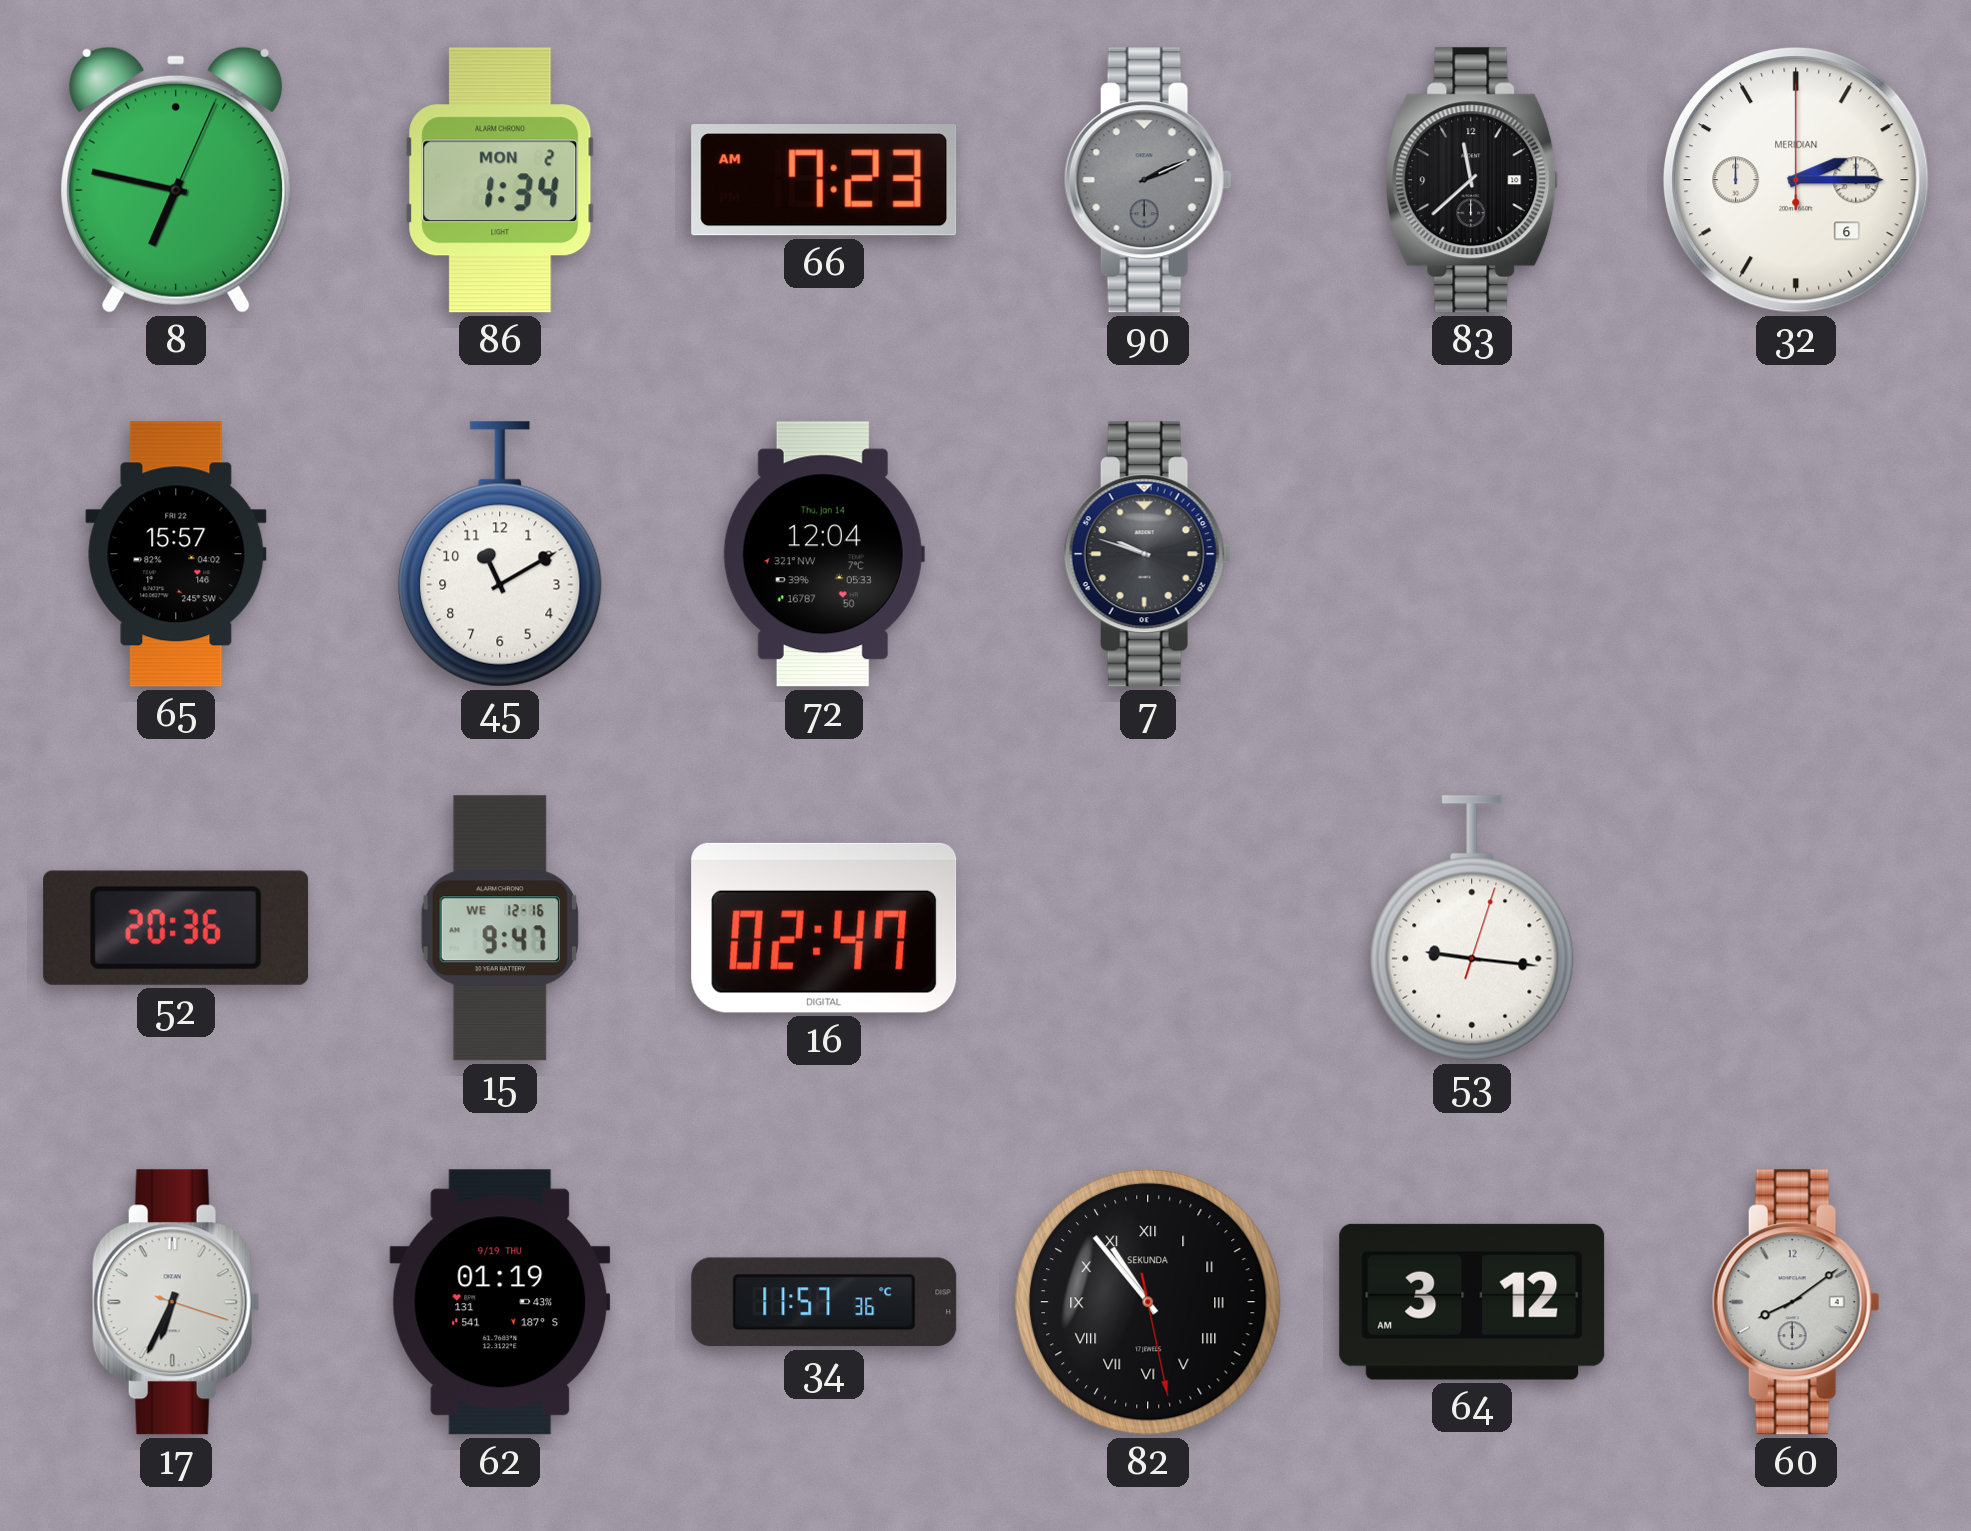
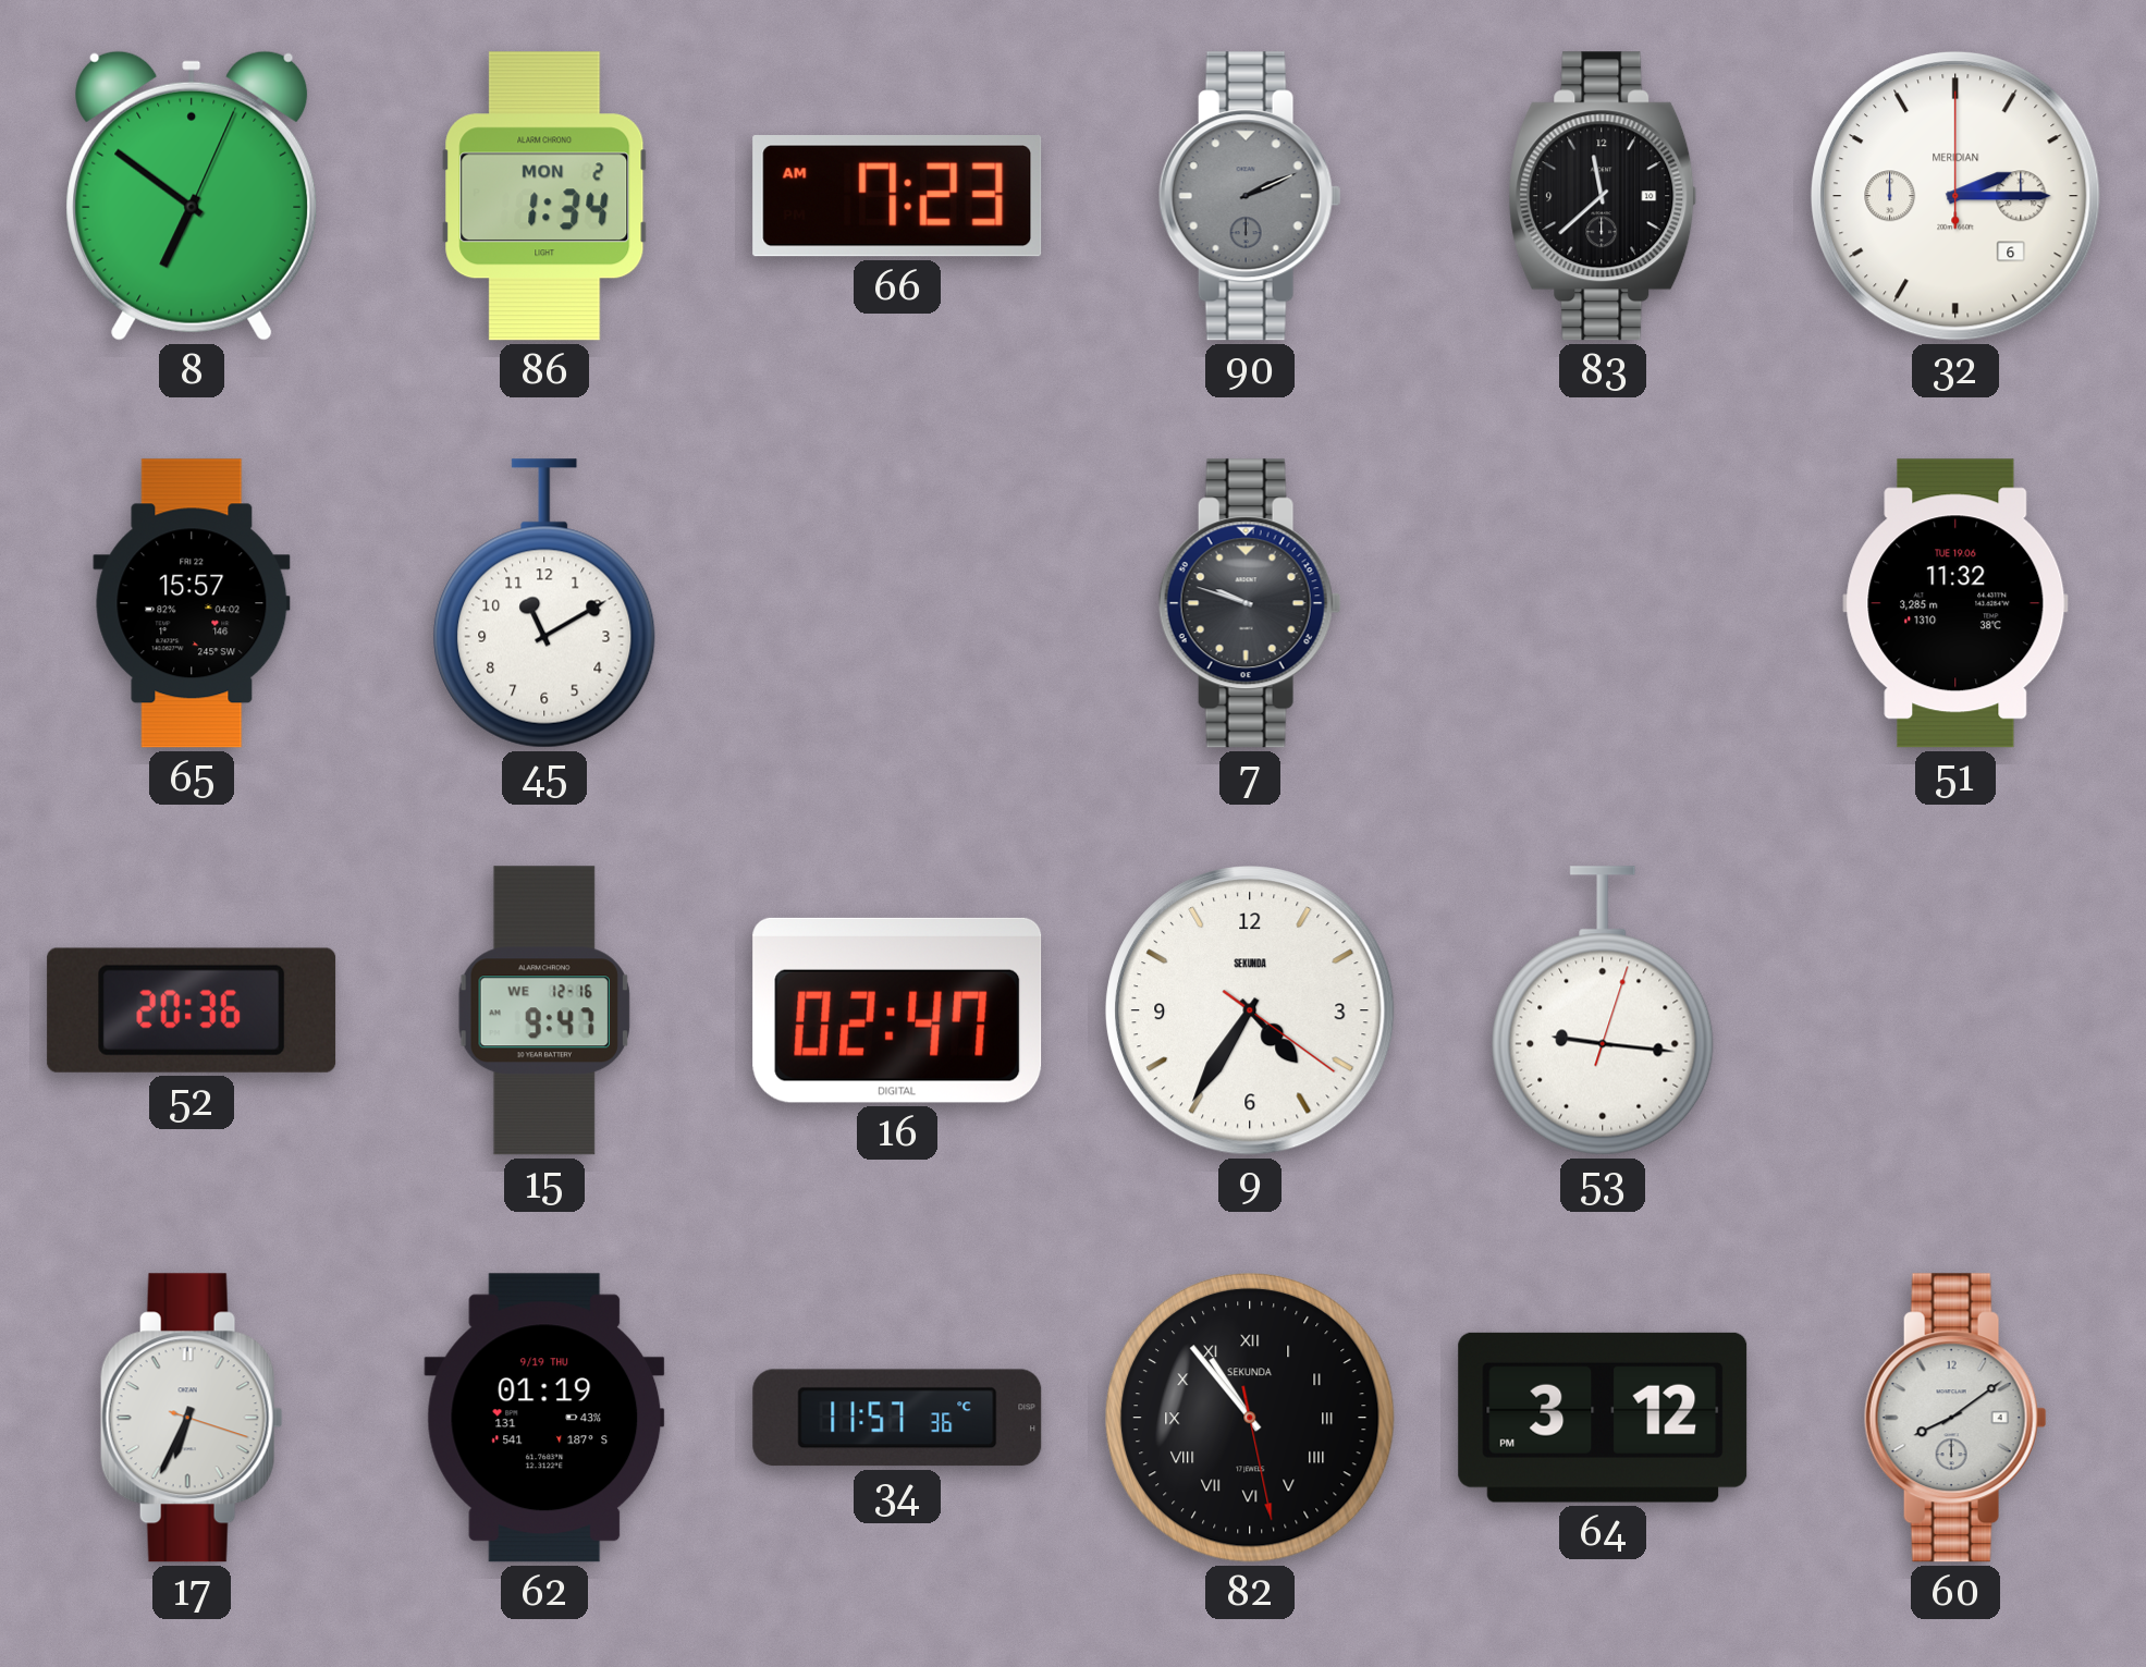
8: 6:47 -> 6:51 (192, 196)
72: 12:04 -> none (824, 554)
51: none -> 11:32 (1955, 603)
9: none -> 4:35 (1250, 1010)
64: 3:12 AM -> 3:12 PM (1603, 1418)
